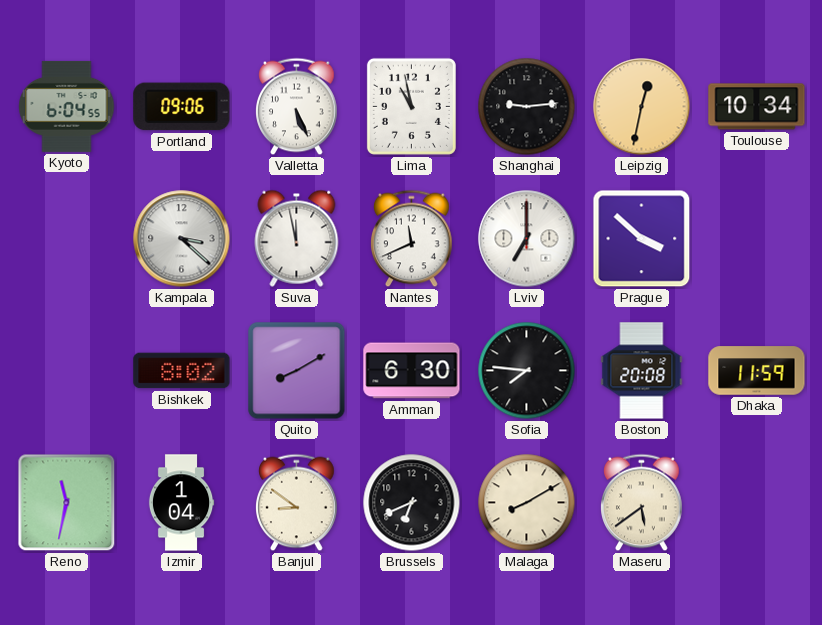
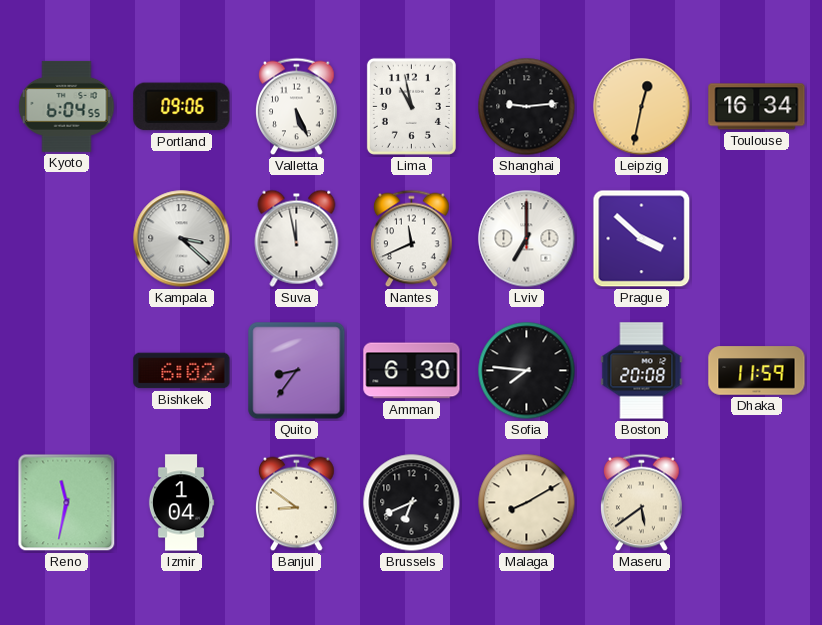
Toulouse: 10:34 -> 16:34 (757, 107)
Bishkek: 8:02 -> 6:02 (182, 371)
Quito: 8:10 -> 8:36 (297, 371)
